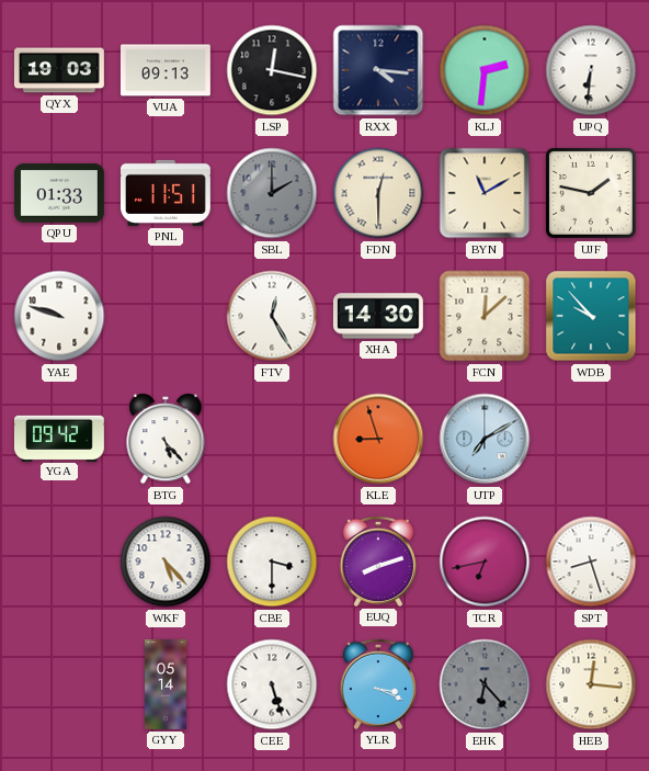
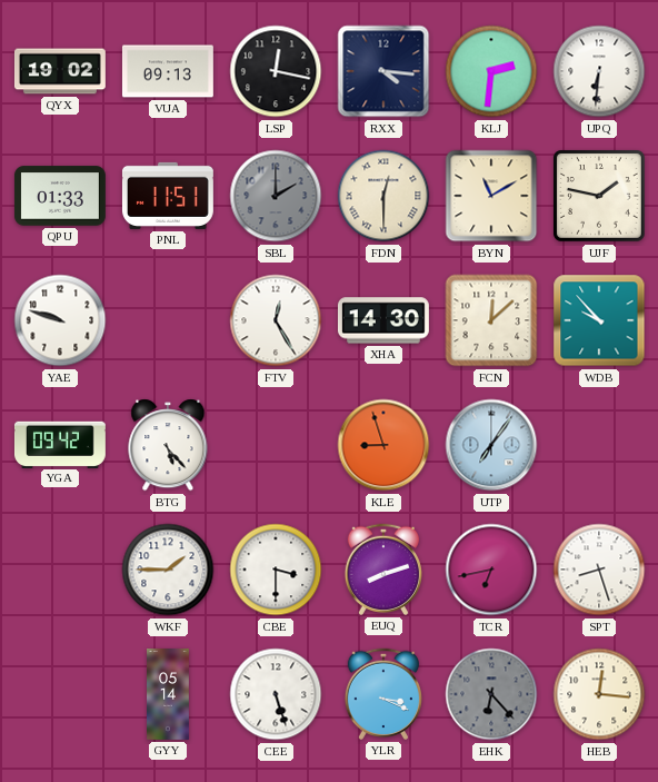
QYX: 19:03 -> 19:02 (60, 71)
UTP: 7:10 -> 7:06 (491, 445)
WKF: 5:23 -> 1:45 (168, 570)
